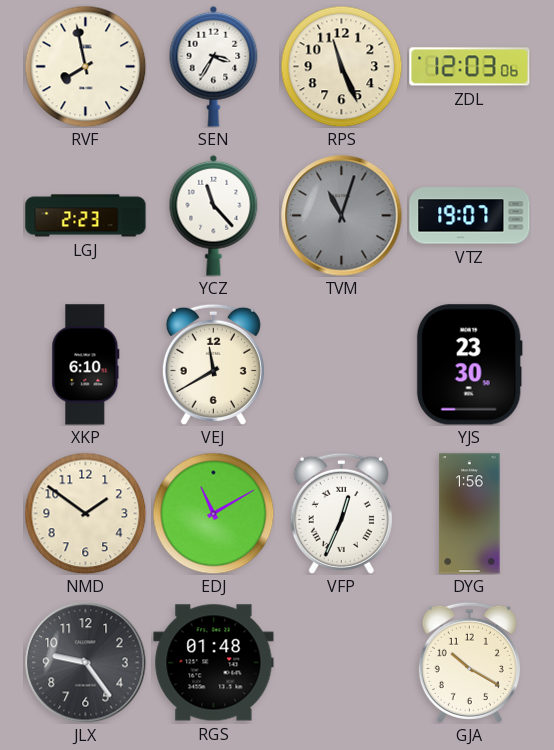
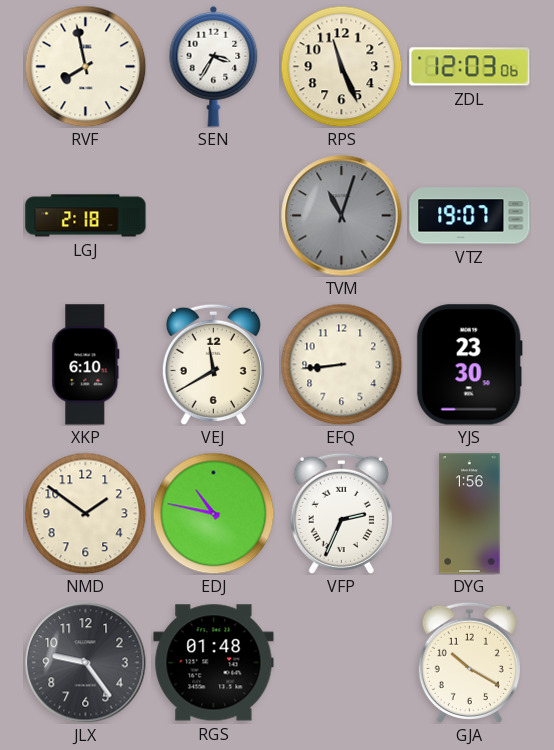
LGJ: 2:23 -> 2:18 (86, 216)
YCZ: 11:23 -> none (214, 215)
EFQ: none -> 8:44 (341, 364)
EDJ: 11:10 -> 10:47 (213, 513)
VFP: 12:34 -> 2:34 (341, 513)
